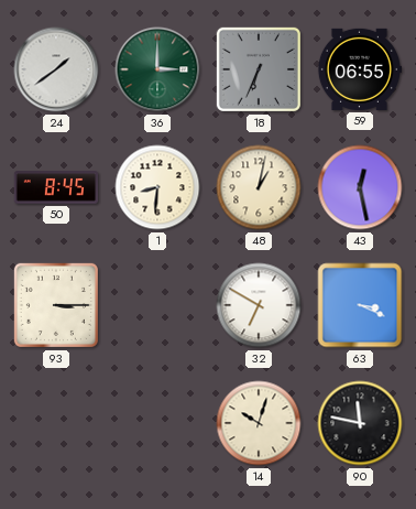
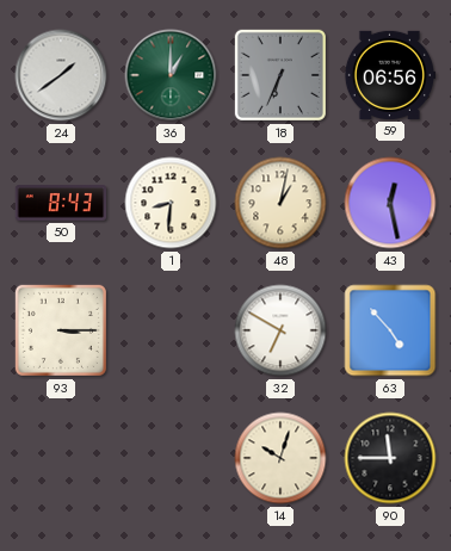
36: 3:00 -> 1:00 (171, 75)
59: 06:55 -> 06:56 (389, 75)
50: 8:45 -> 8:43 (61, 203)
63: 3:19 -> 4:53 (390, 330)
90: 11:47 -> 11:45 (390, 458)
